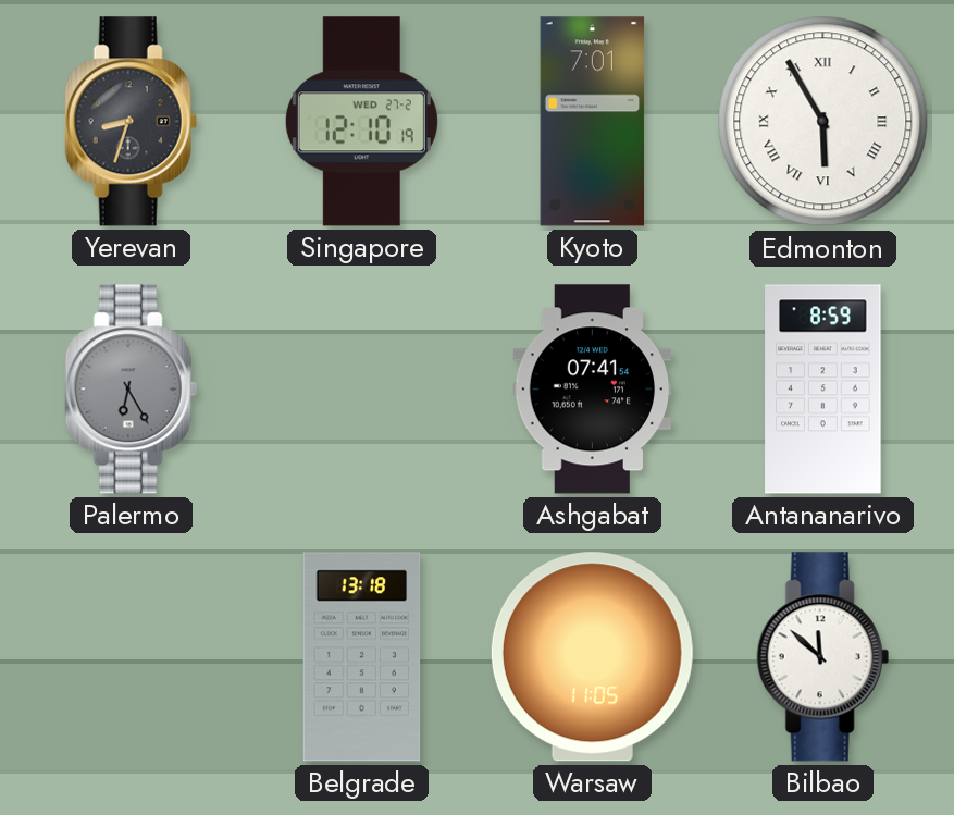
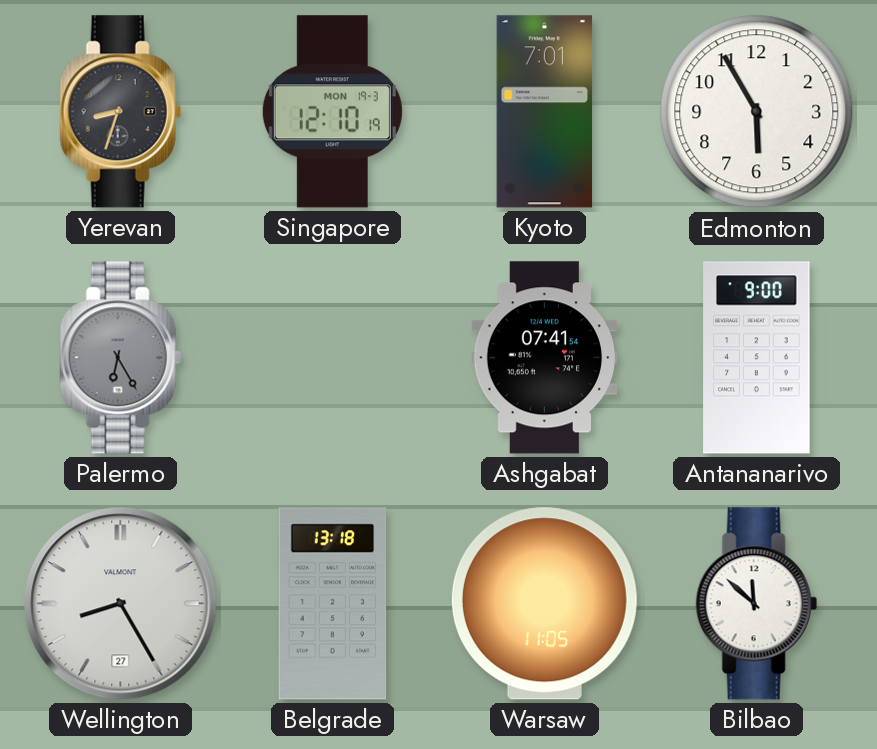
Singapore date: WED 27-2 -> MON 19-3 (332, 112)
Edmonton numerals: Roman -> Arabic (757, 112)
Antananarivo: 8:59 -> 9:00 (757, 358)
Wellington: none -> 8:25 (121, 604)
